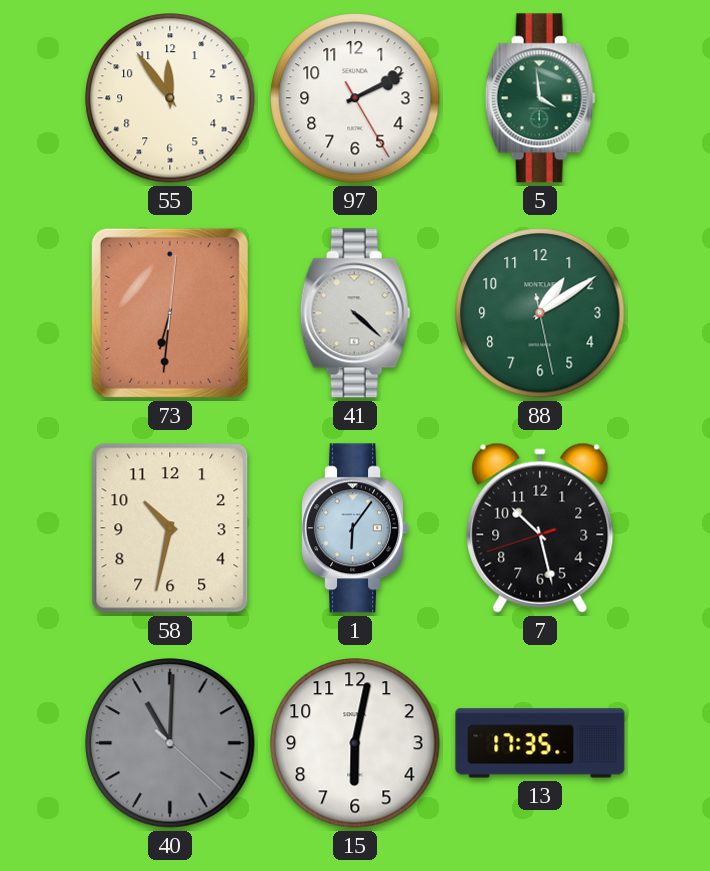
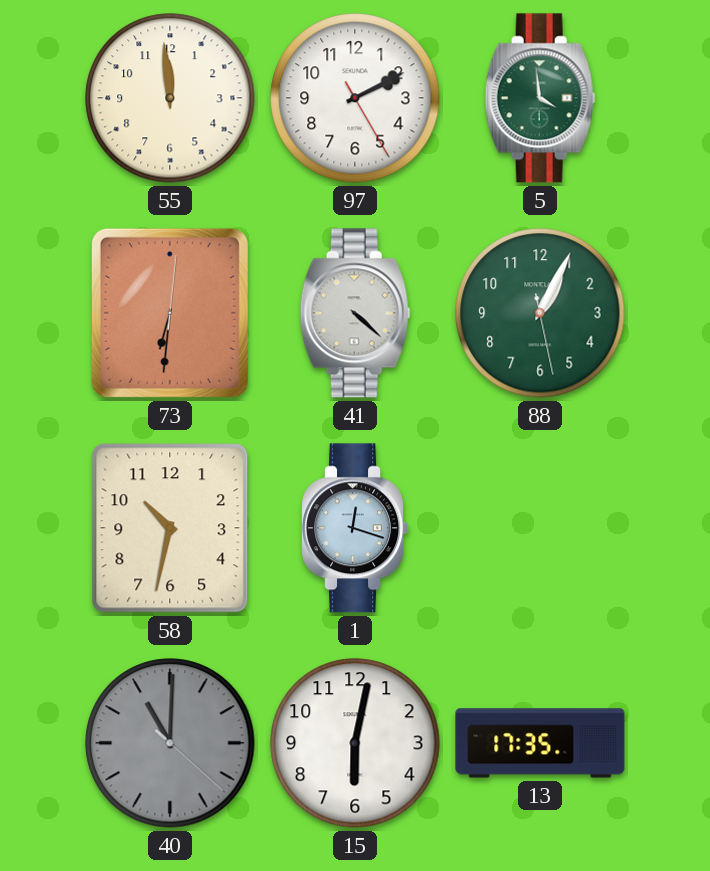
55: 11:54 -> 11:59 (170, 98)
88: 1:09 -> 1:04 (540, 313)
1: 6:06 -> 12:18 (354, 528)
7: 10:27 -> none (540, 528)
